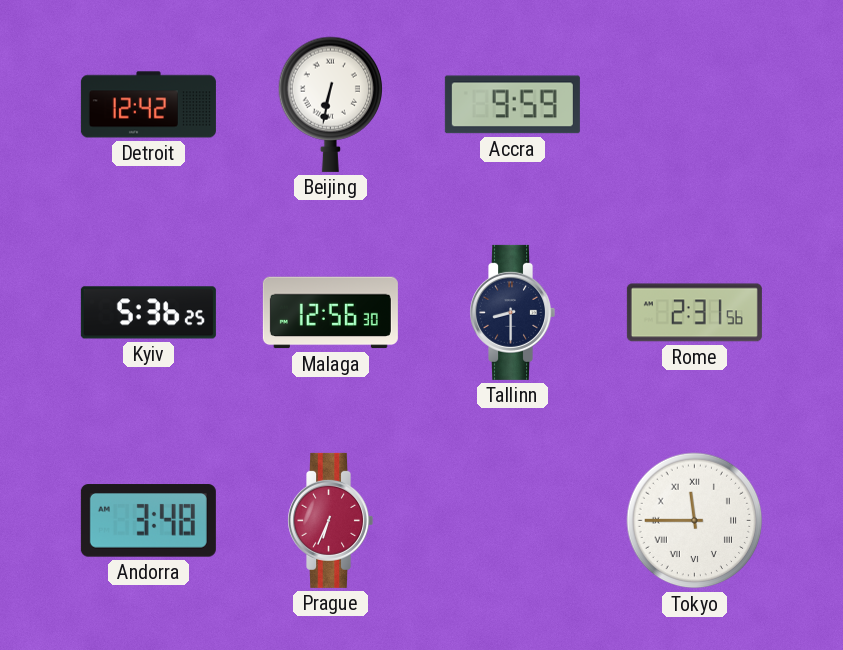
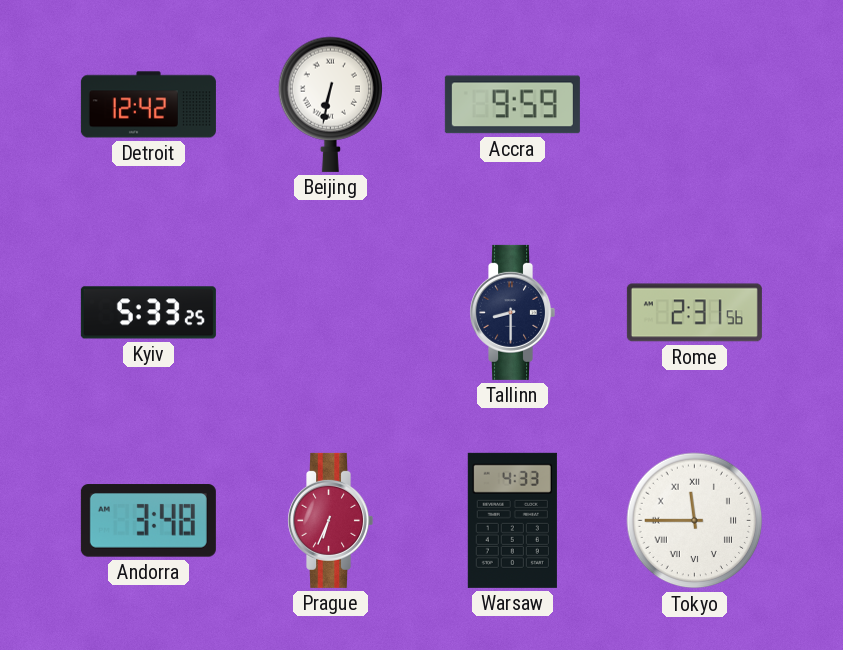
Kyiv: 5:36 -> 5:33 (148, 313)
Malaga: 12:56 -> none (330, 313)
Warsaw: none -> 4:33 (512, 520)
